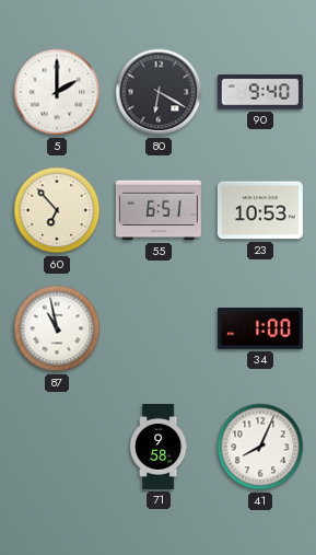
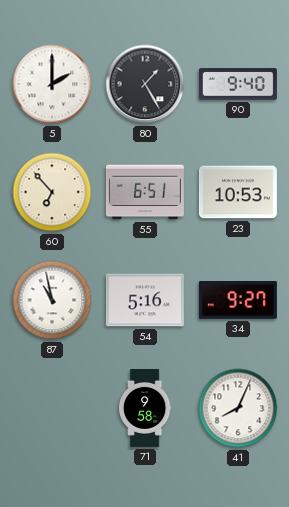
80: 6:20 -> 1:25 (145, 84)
54: none -> 5:16 (145, 300)
34: 1:00 -> 9:27 (238, 300)
